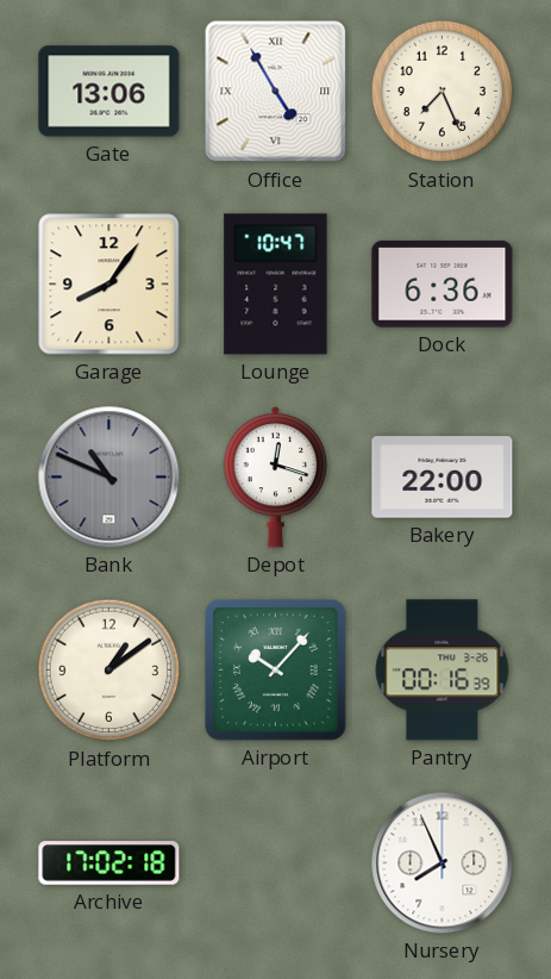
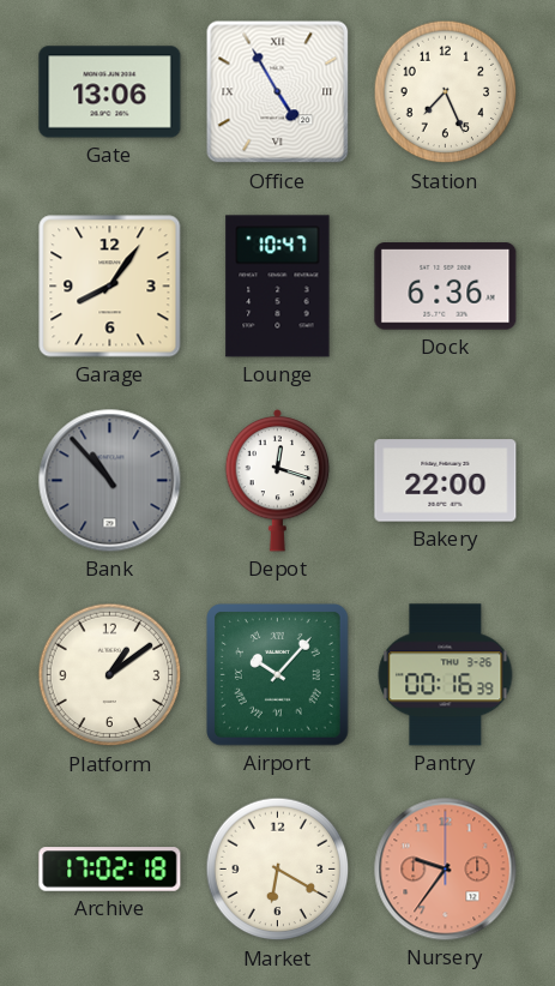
Bank: 10:49 -> 10:53 (110, 481)
Market: none -> 6:20 (278, 870)
Nursery: 7:56 -> 9:36 (446, 870)
Nursery dial: white -> salmon (446, 870)
